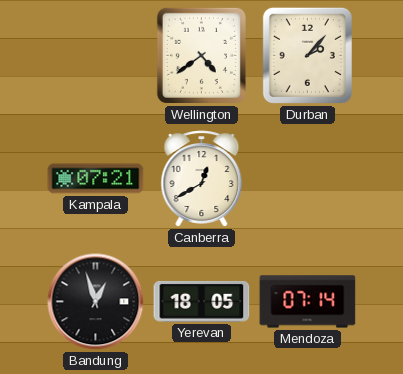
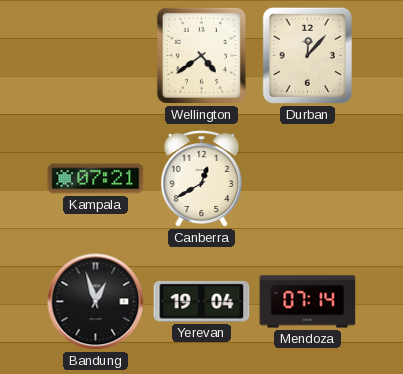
Durban: 2:07 -> 12:07 (307, 55)
Yerevan: 18:05 -> 19:04 (202, 301)
